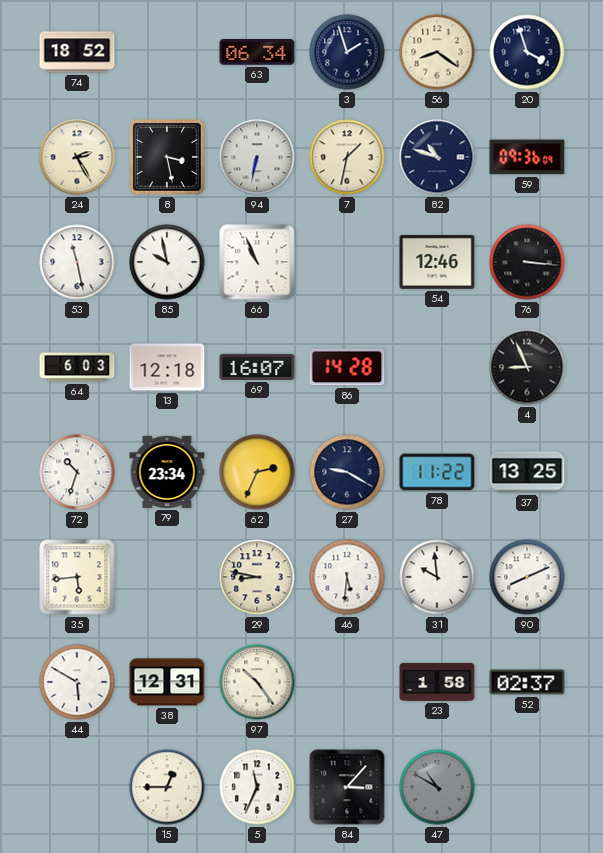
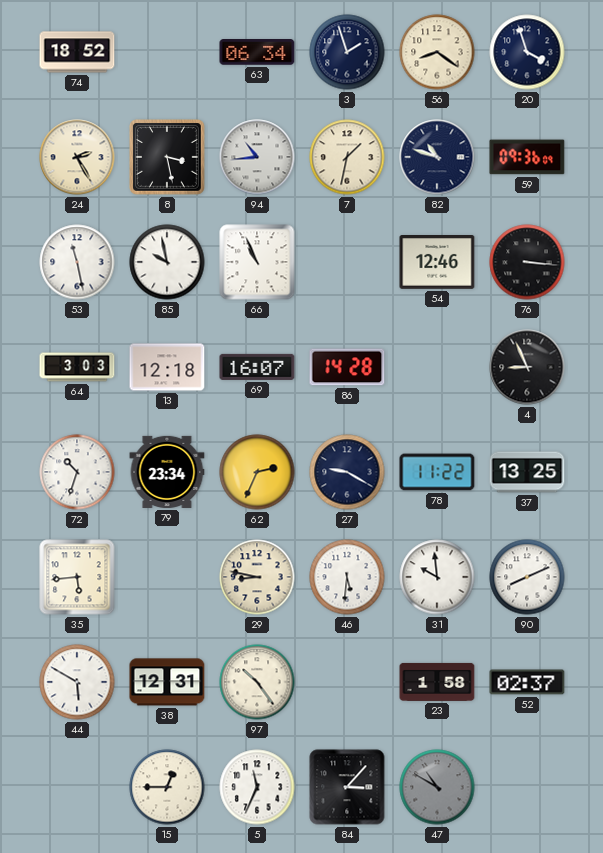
94: 6:32 -> 10:44 (257, 157)
64: 6:03 -> 3:03 (77, 367)
